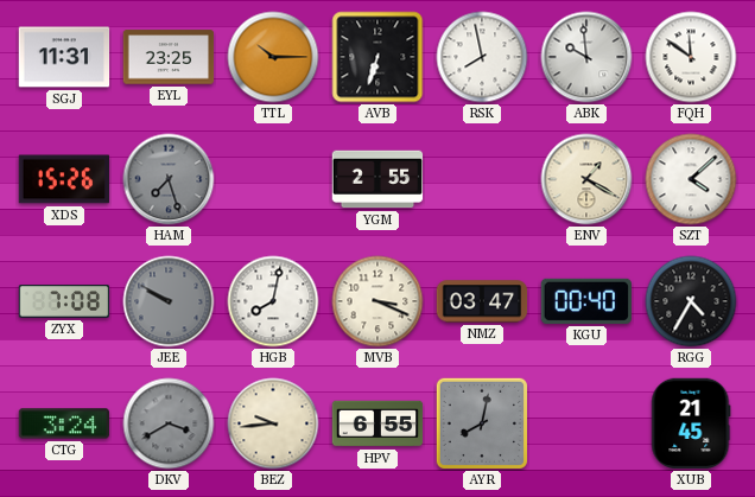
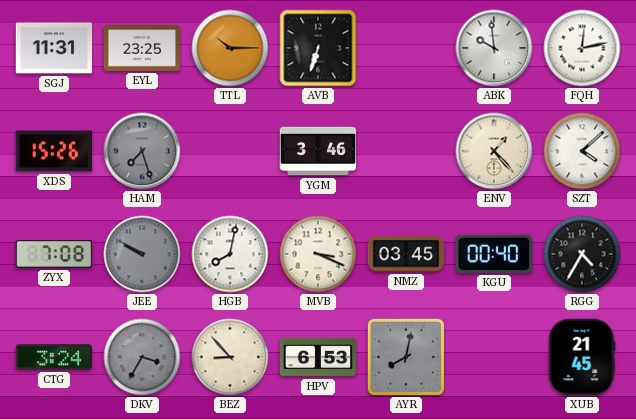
RSK: 7:58 -> none (482, 57)
FQH: 11:51 -> 12:13 (582, 48)
YGM: 2:55 -> 3:46 (318, 151)
ENV: 1:20 -> 1:23 (494, 151)
NMZ: 03:47 -> 03:45 (406, 254)
DKV: 3:40 -> 3:35 (142, 357)
BEZ: 9:44 -> 8:53 (230, 357)
HPV: 6:55 -> 6:53 (318, 357)
